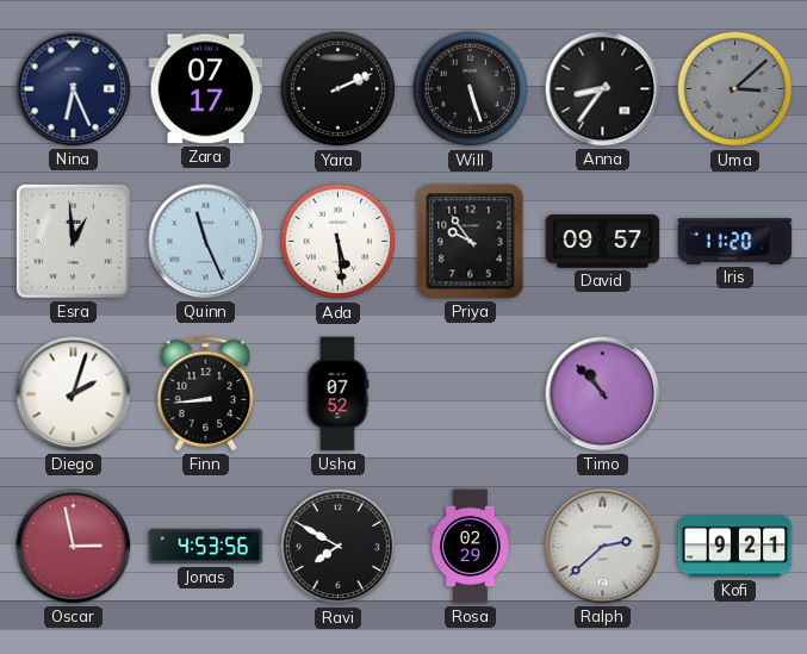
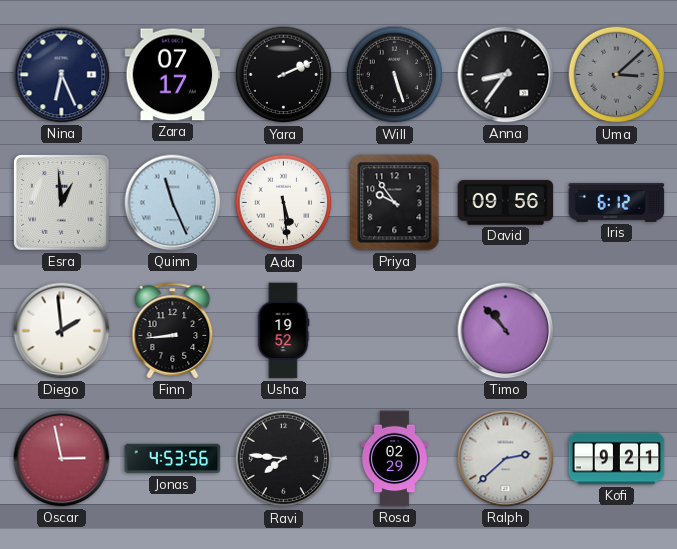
David: 09:57 -> 09:56 (506, 203)
Iris: 11:20 -> 6:12 (617, 203)
Diego: 2:03 -> 1:59 (62, 331)
Usha: 07:52 -> 19:52 (283, 331)
Ravi: 7:50 -> 7:46 (284, 459)
